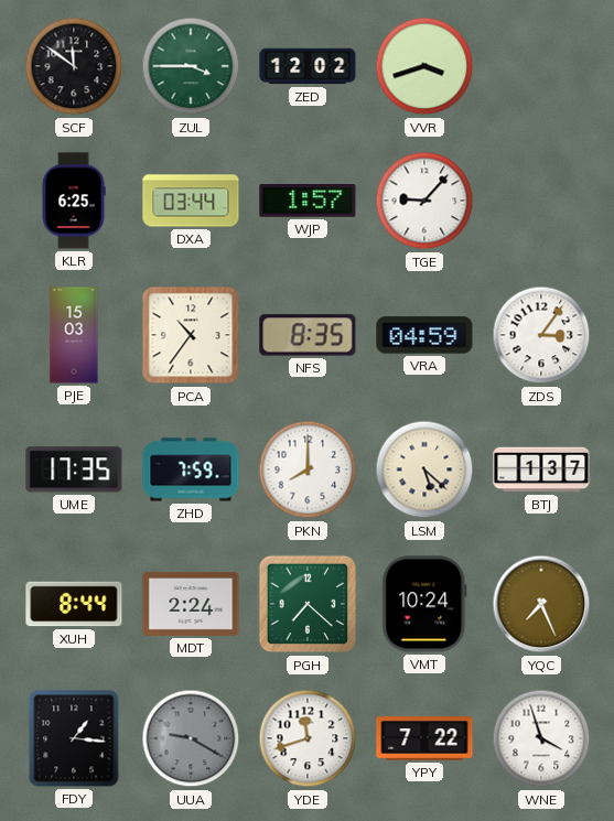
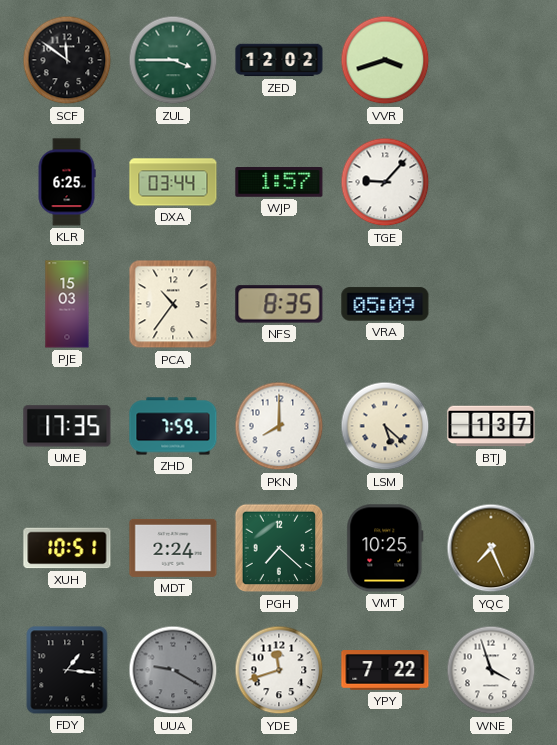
VRA: 04:59 -> 05:09 (385, 304)
ZDS: 3:06 -> none (541, 335)
XUH: 8:44 -> 10:51 (67, 548)
VMT: 10:24 -> 10:25 (385, 548)
